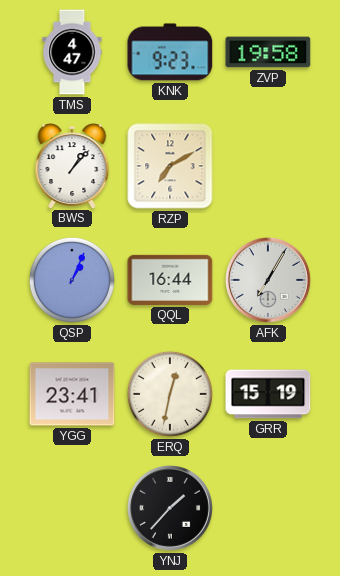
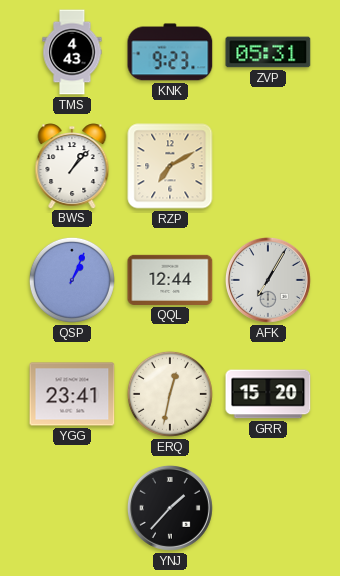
TMS: 4:47 -> 4:43 (72, 52)
ZVP: 19:58 -> 05:31 (268, 52)
QQL: 16:44 -> 12:44 (170, 280)
GRR: 15:19 -> 15:20 (268, 394)
